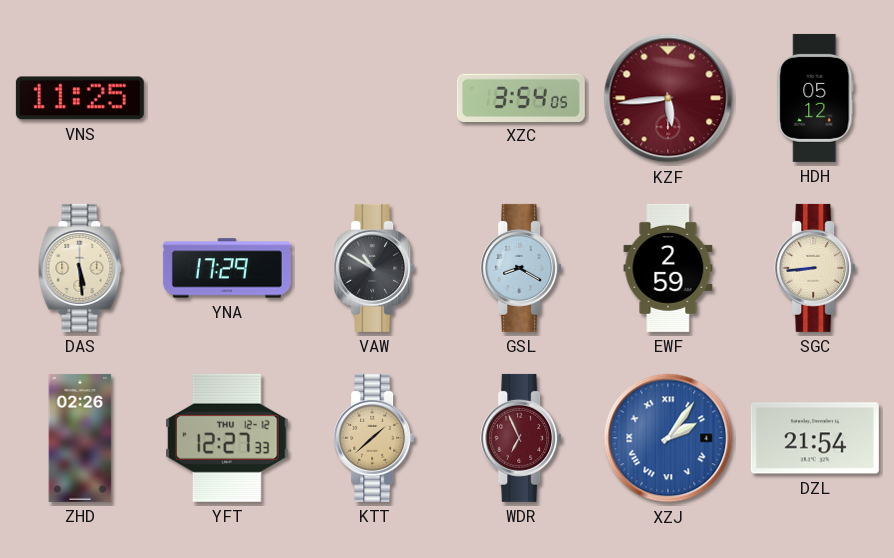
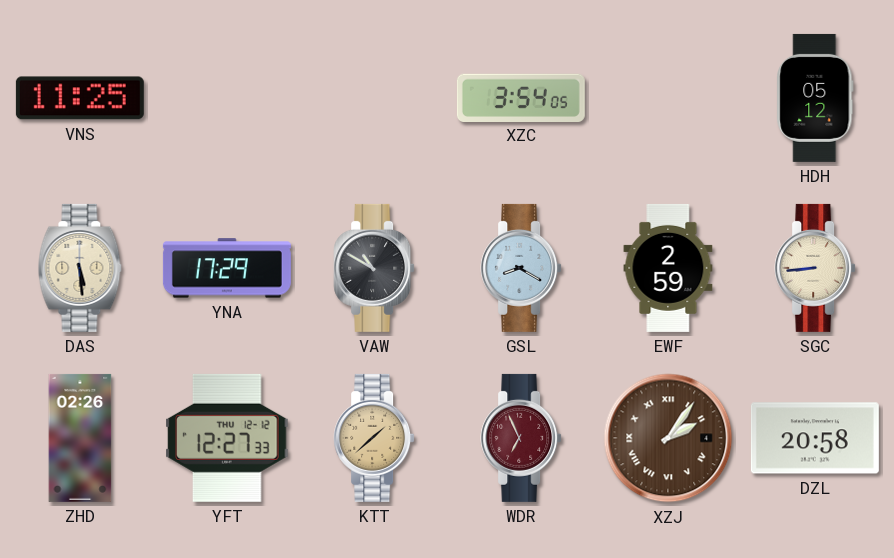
KZF: 5:44 -> none (668, 98)
XZJ dial: blue -> brown (668, 438)
DZL: 21:54 -> 20:58 (815, 438)
